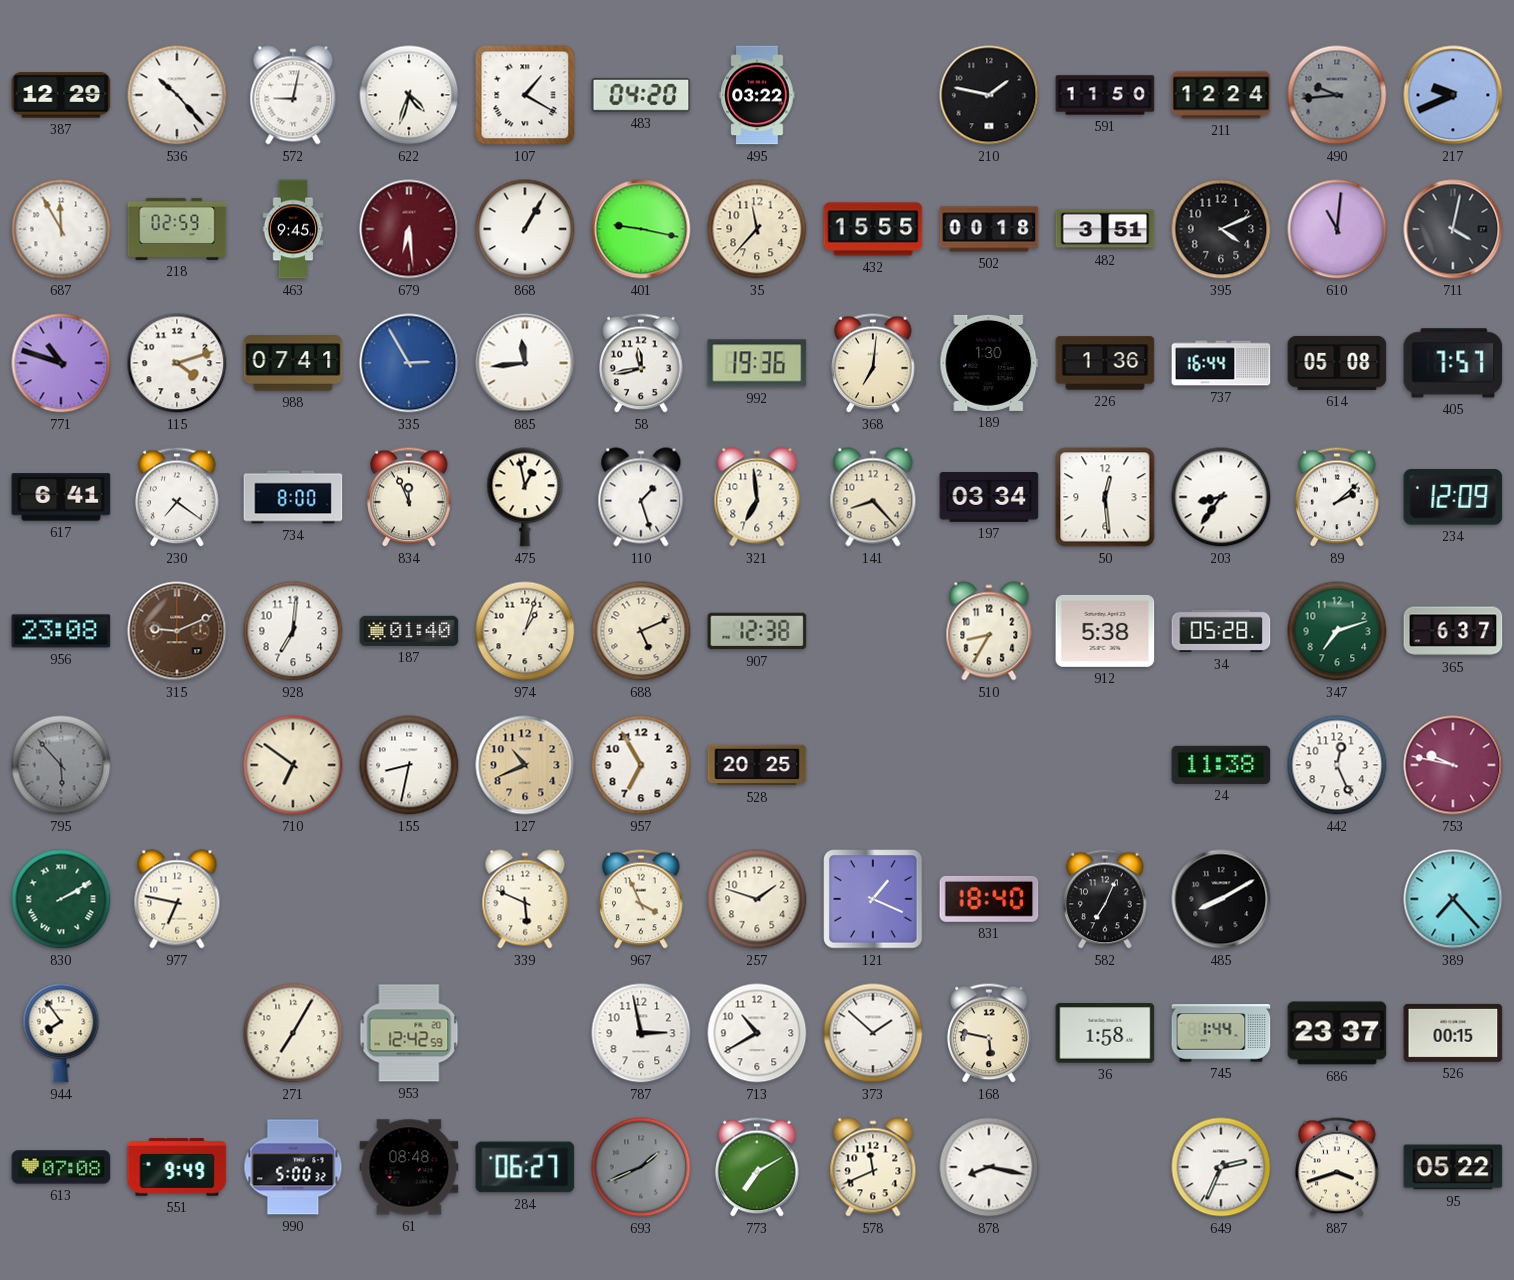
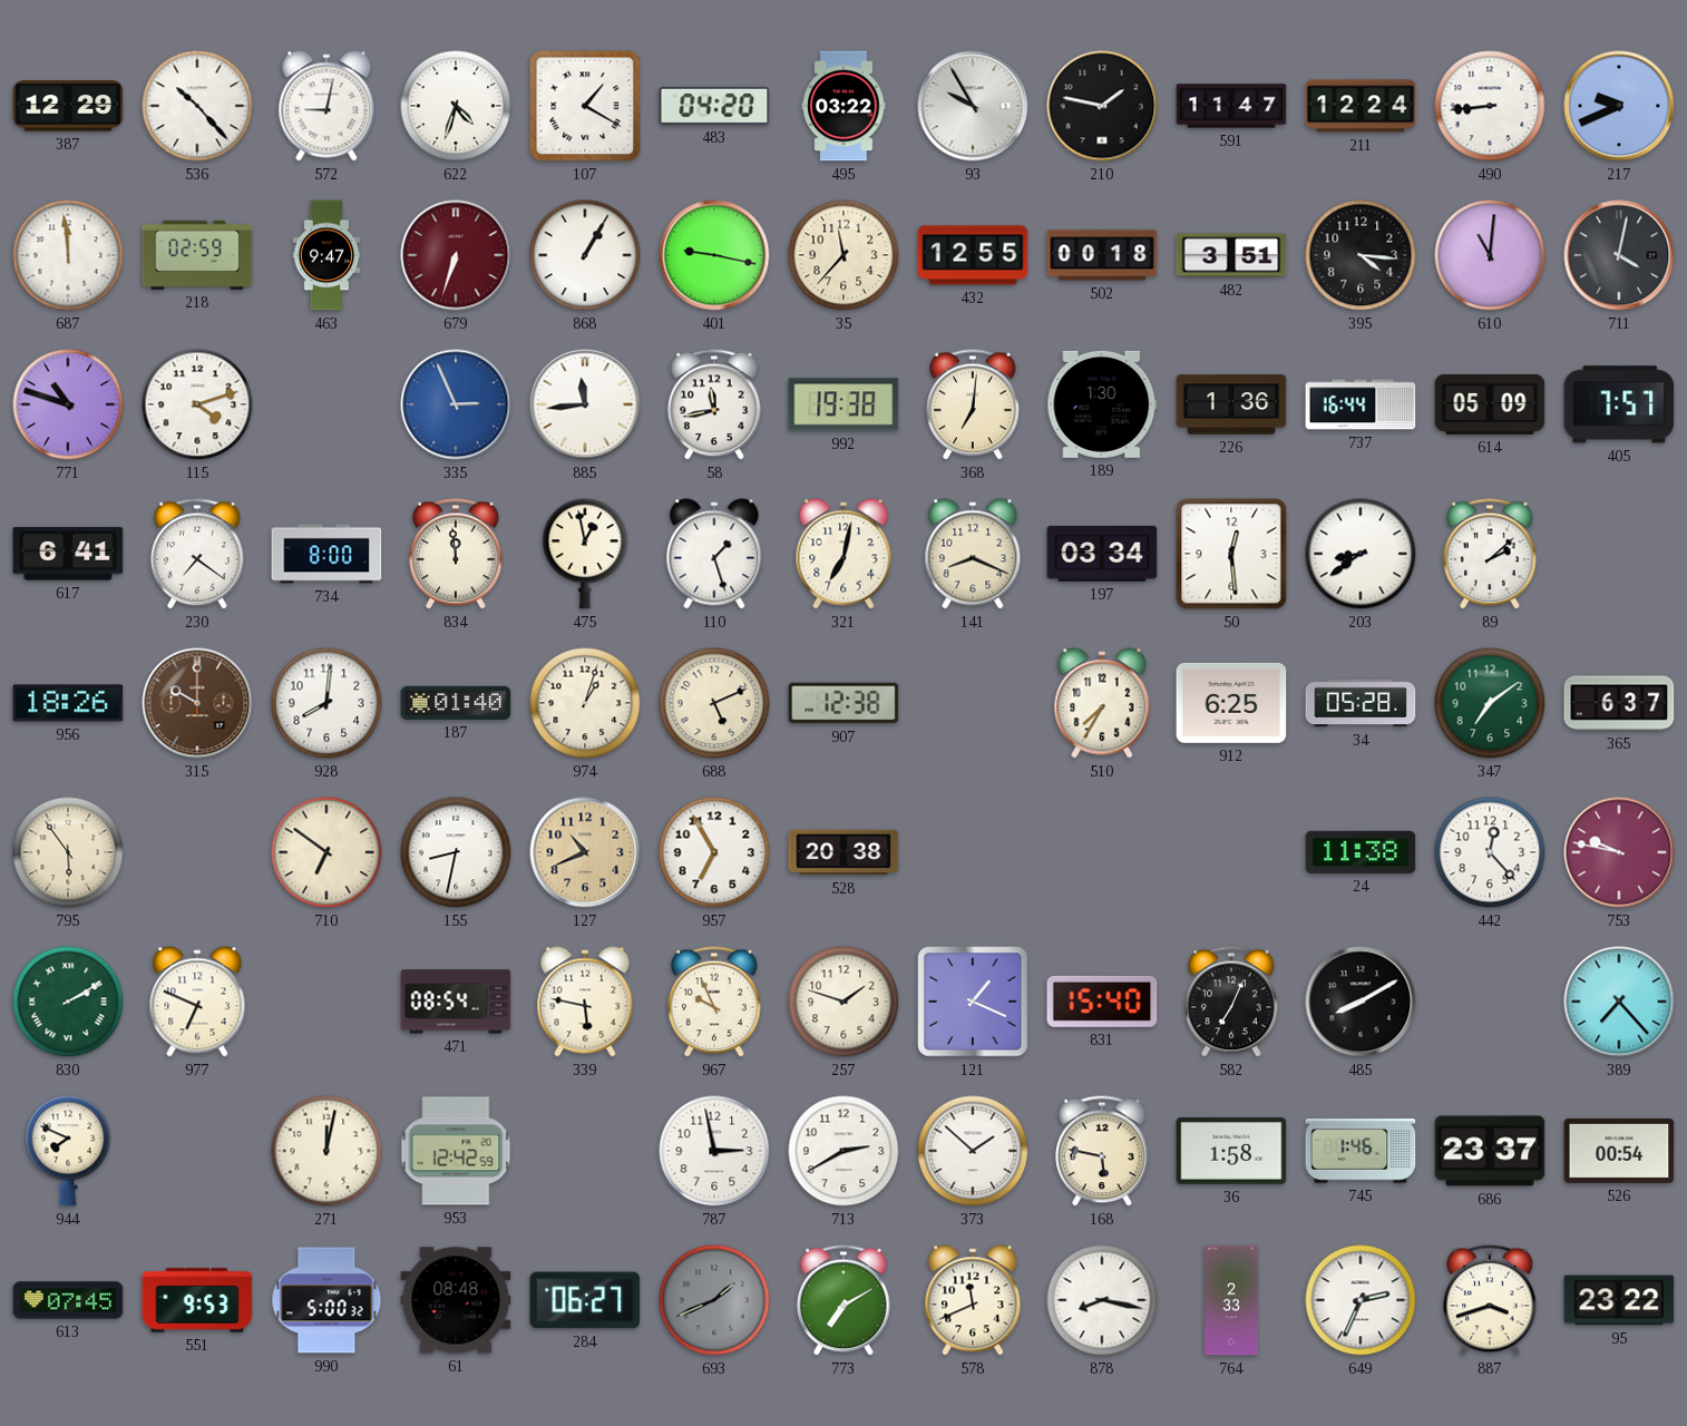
93: none -> 9:55 (973, 106)
591: 11:50 -> 11:47 (1231, 106)
490: 9:44 -> 8:44 (1490, 106)
490 dial: grey -> white (1490, 106)
687: 11:55 -> 11:59 (68, 255)
463: 9:45 -> 9:47 (326, 255)
679: 6:29 -> 6:33 (456, 255)
432: 15:55 -> 12:55 (973, 255)
395: 4:11 -> 4:16 (1361, 255)
988: 07:41 -> none (293, 363)
335: 2:55 -> 2:56 (456, 404)
992: 19:36 -> 19:38 (843, 404)
614: 05:08 -> 05:09 (1490, 404)
834: 11:56 -> 11:59 (456, 554)
321: 6:59 -> 7:02 (843, 554)
141: 8:23 -> 8:19 (973, 554)
203: 8:36 -> 8:39 (1361, 554)
234: 12:09 -> none (1453, 497)
956: 23:08 -> 18:26 (68, 703)
315: 9:11 -> 10:00 (197, 703)
928: 7:01 -> 8:01 (326, 703)
510: 8:35 -> 7:35 (1102, 703)
912: 5:38 -> 6:25 (1231, 703)
347: 7:12 -> 7:09 (1490, 703)
795: 5:53 -> 5:54 (68, 852)
795 dial: grey -> cream (68, 852)
528: 20:25 -> 20:38 (843, 852)
442: 12:26 -> 12:23 (1490, 852)
977: 6:47 -> 6:49 (197, 1002)
471: none -> 08:54 (456, 1002)
339: 5:49 -> 5:47 (585, 1002)
967: 3:56 -> 9:56 (714, 1002)
831: 18:40 -> 15:40 (1102, 1002)
944: 7:54 -> 7:49 (68, 1151)
271: 7:05 -> 12:02 (326, 1151)
713: 10:40 -> 2:40 (843, 1151)
745: 1:44 -> 1:46 (1361, 1151)
526: 00:15 -> 00:54 (1619, 1151)
613: 07:08 -> 07:45 (68, 1300)
551: 9:49 -> 9:53 (197, 1300)
764: none -> 2:33 (1231, 1300)
95: 05:22 -> 23:22 (1619, 1300)
